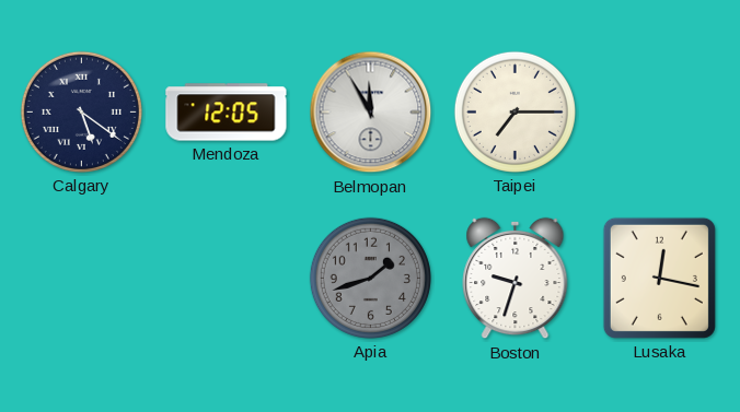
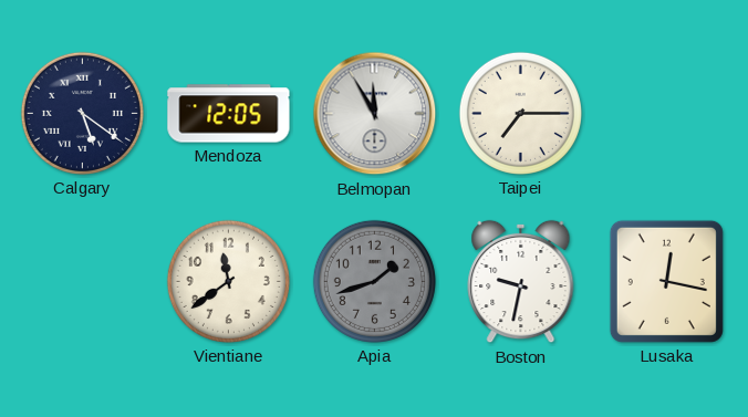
Vientiane: none -> 11:39 (228, 281)
Boston: 9:33 -> 9:32 (521, 282)
